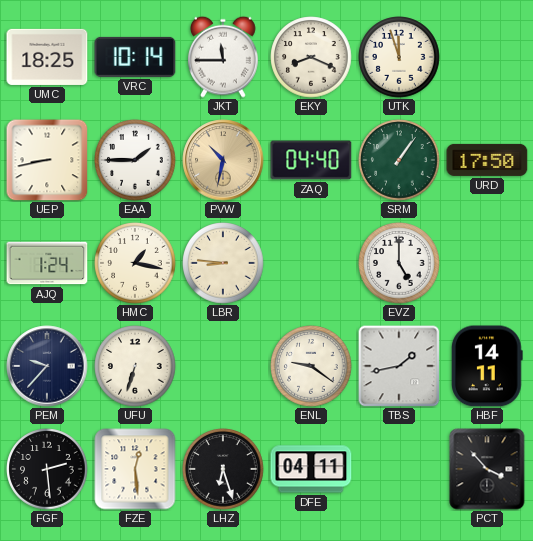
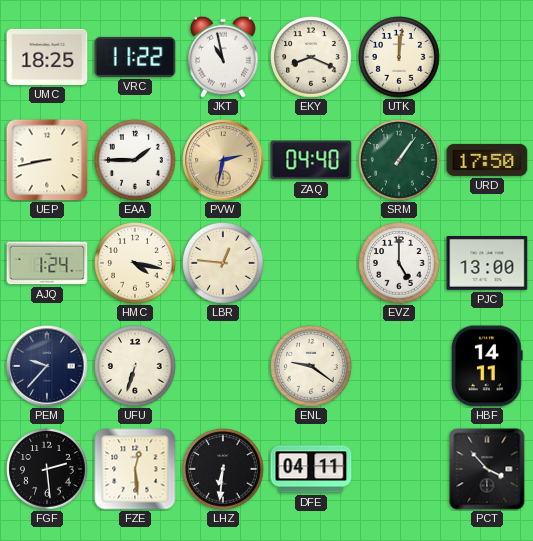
VRC: 10:14 -> 11:22 (135, 57)
JKT: 11:45 -> 10:58 (224, 57)
UTK: 11:57 -> 12:01 (399, 57)
PVW: 10:32 -> 2:32 (223, 160)
HMC: 1:17 -> 4:17 (135, 263)
LBR: 8:46 -> 12:46 (223, 263)
PJC: none -> 13:00 (487, 264)
TBS: 1:43 -> none (399, 366)
LHZ: 6:27 -> 6:31 (223, 469)
